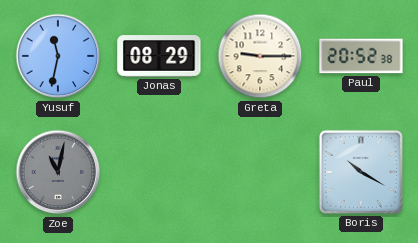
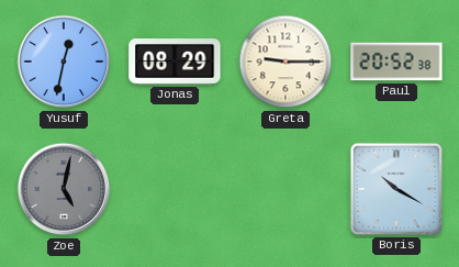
Yusuf: 11:32 -> 12:32 (64, 62)
Zoe: 11:02 -> 5:02 (64, 189)
